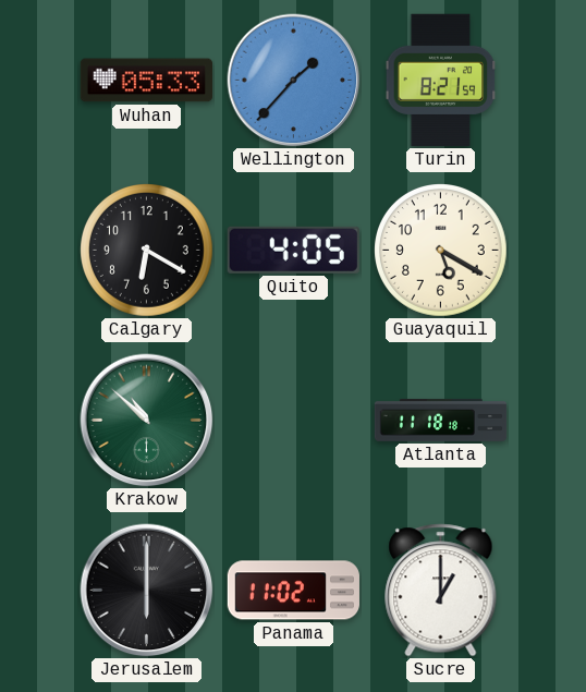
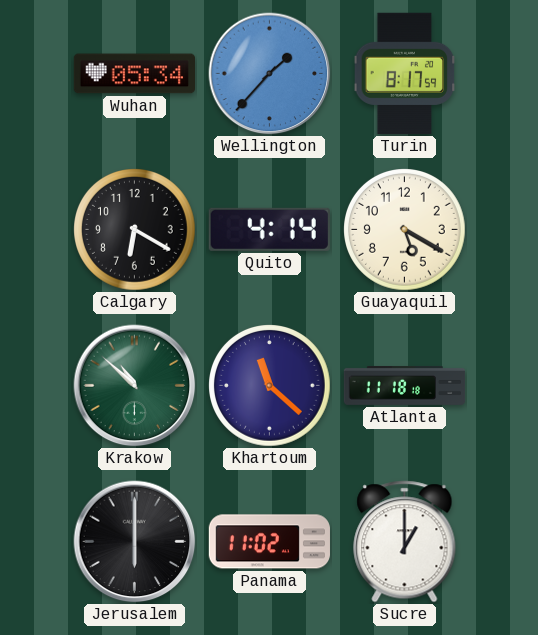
Wuhan: 05:33 -> 05:34 (134, 74)
Turin: 8:21 -> 8:17 (405, 73)
Quito: 4:05 -> 4:14 (269, 229)
Khartoum: none -> 11:22 (270, 386)
